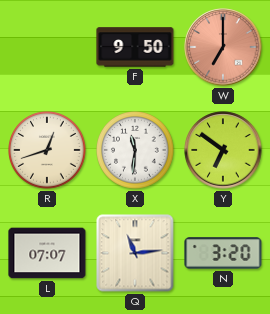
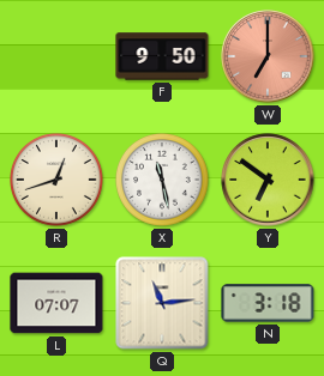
X: 11:31 -> 11:28 (163, 181)
N: 3:20 -> 3:18 (268, 303)
